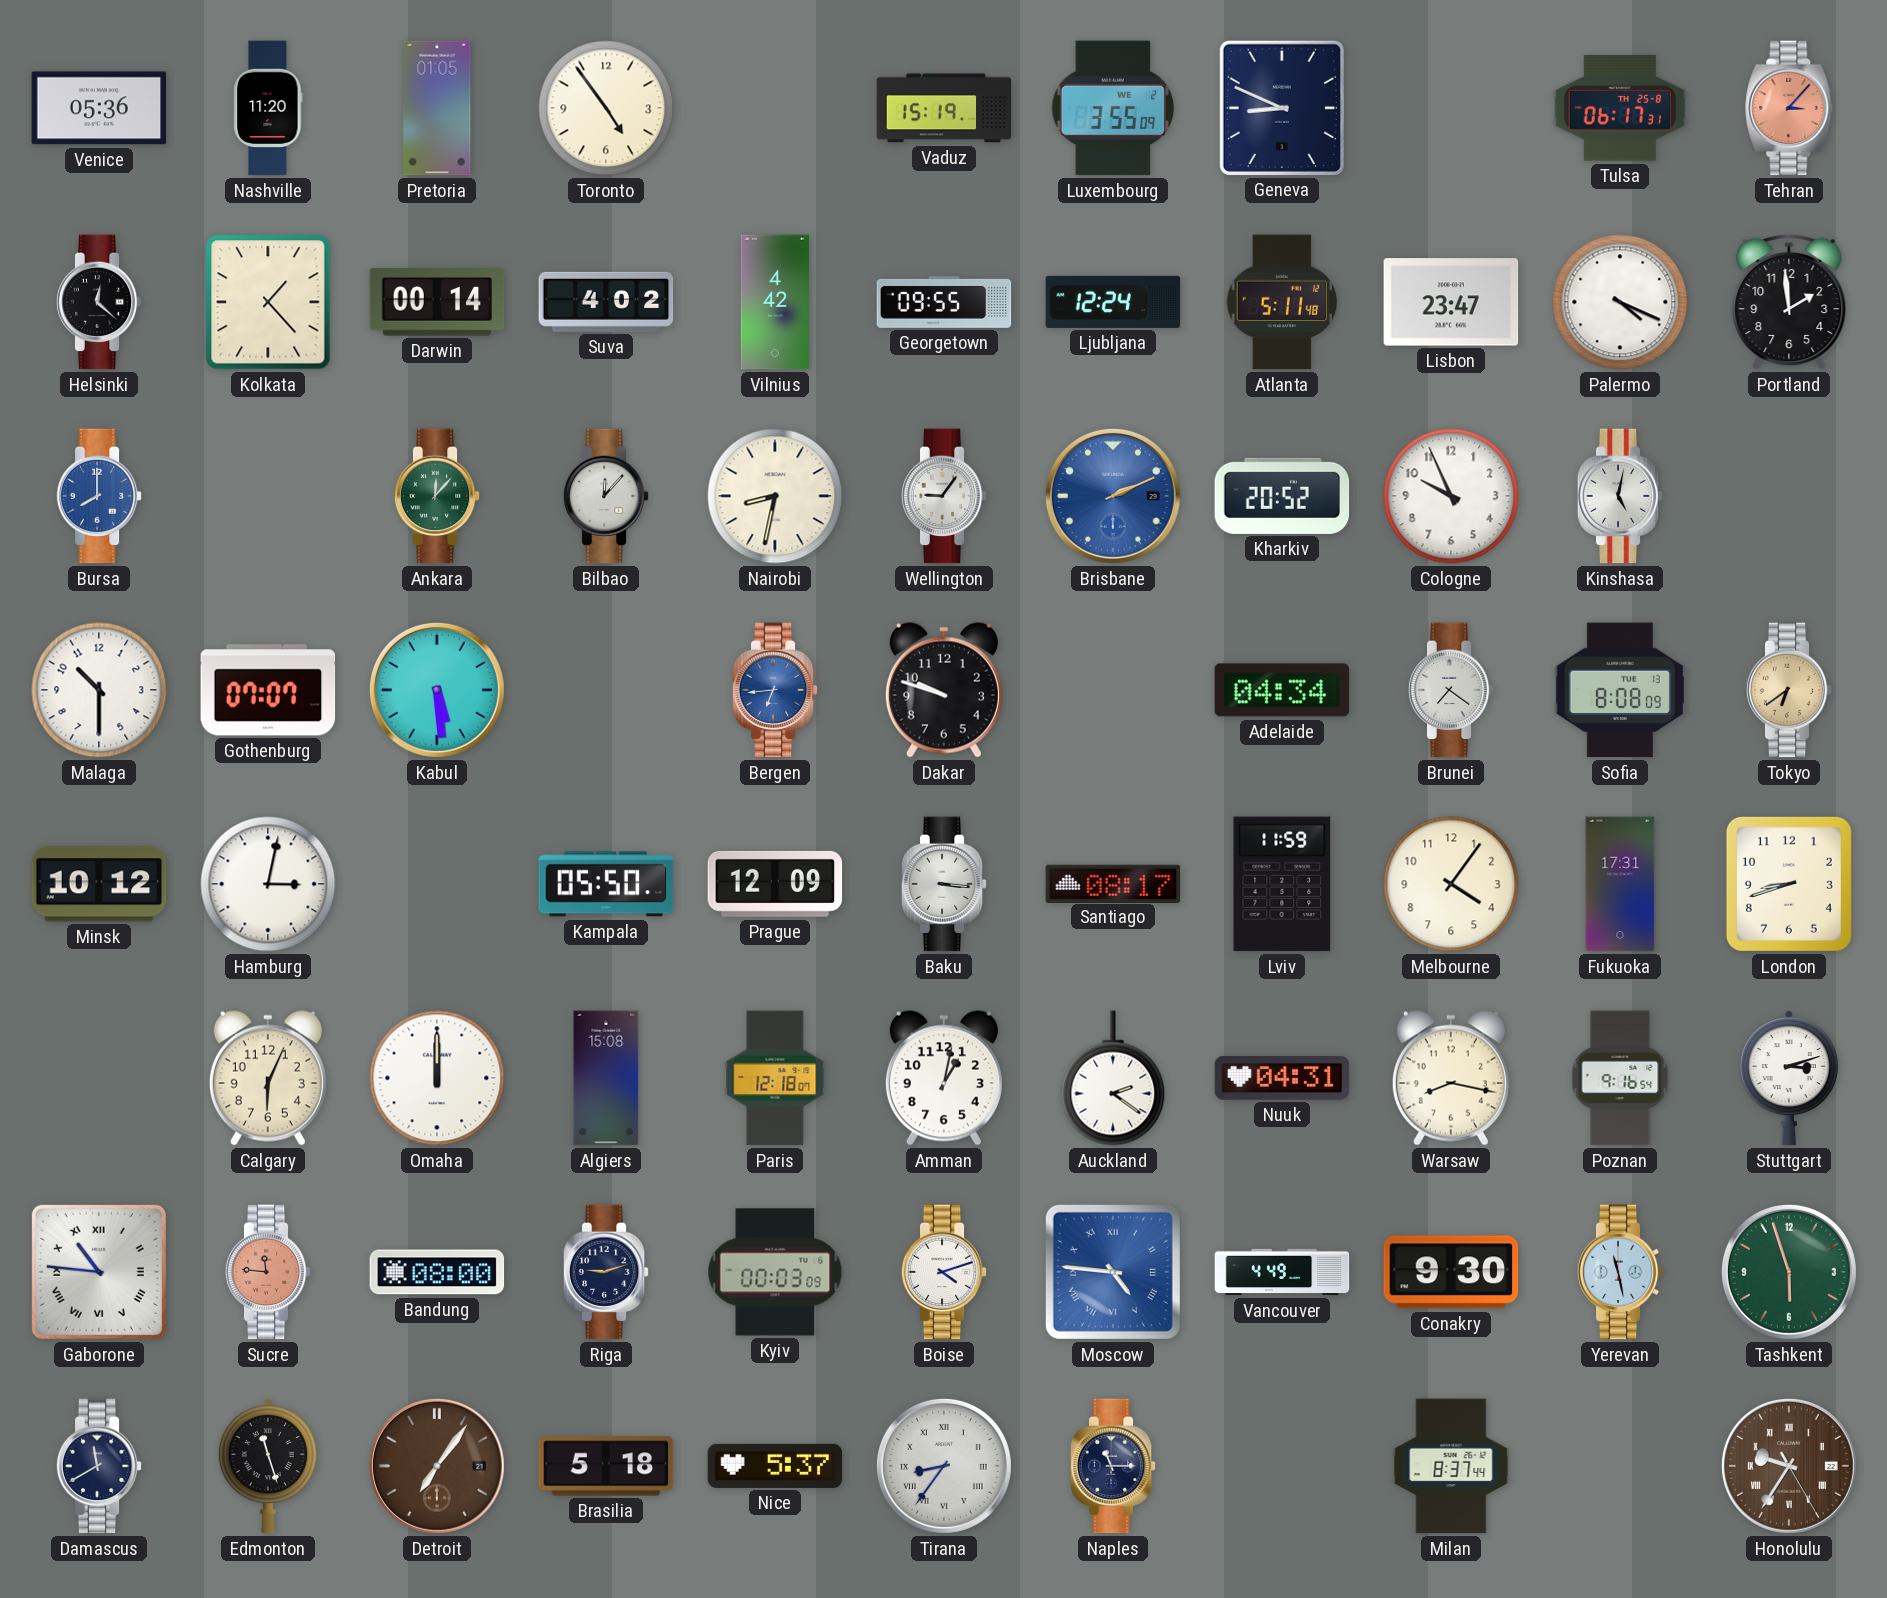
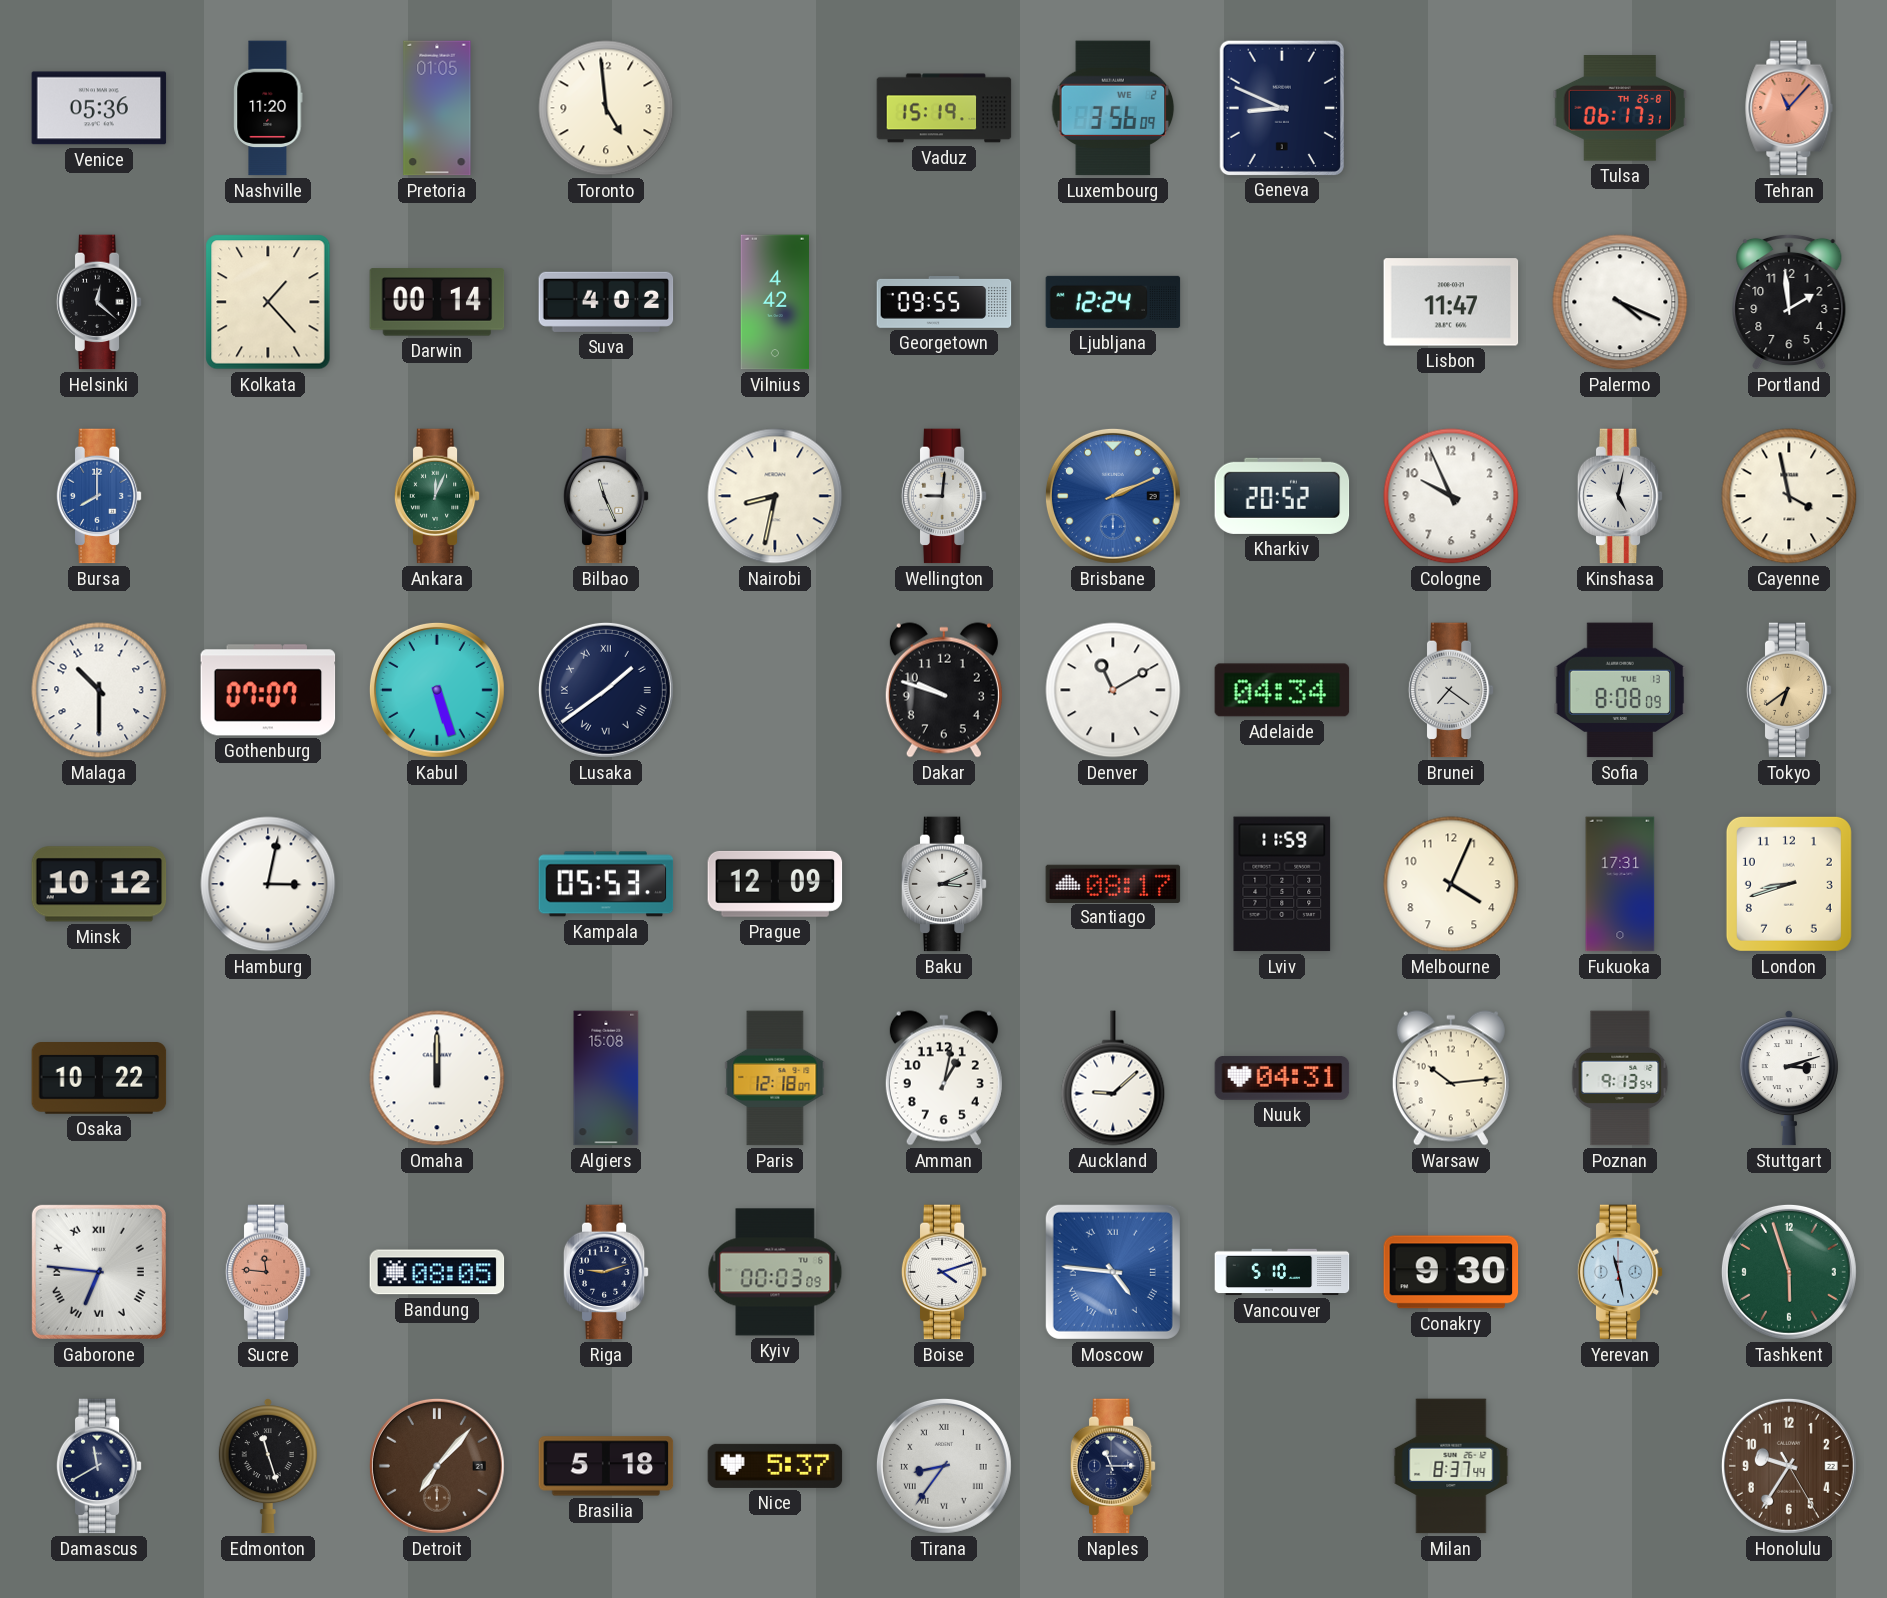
Toronto: 4:54 -> 4:59 (606, 108)
Luxembourg: 3:55 -> 3:56 (1113, 108)
Tehran: 3:07 -> 11:07 (1789, 108)
Atlanta: 5:11 -> none (1282, 302)
Lisbon: 23:47 -> 11:47 (1451, 302)
Ankara: 12:07 -> 12:04 (437, 496)
Bilbao: 12:07 -> 11:26 (606, 496)
Wellington: 9:06 -> 9:01 (944, 496)
Cayenne: none -> 3:58 (1789, 496)
Kabul: 5:29 -> 5:27 (437, 690)
Lusaka: none -> 1:39 (606, 690)
Bergen: 6:44 -> none (775, 690)
Denver: none -> 11:10 (1113, 690)
Kampala: 05:50 -> 05:53 (606, 884)
Baku: 3:16 -> 3:11 (944, 884)
Melbourne: 4:06 -> 4:04 (1451, 884)
Osaka: none -> 10:22 (99, 1078)
Calgary: 6:04 -> none (268, 1078)
Auckland: 2:21 -> 9:08 (1113, 1078)
Warsaw: 8:17 -> 10:14 (1451, 1078)
Poznan: 9:16 -> 9:13 (1620, 1078)
Gaborone: 10:46 -> 6:46 (99, 1272)
Bandung: 08:00 -> 08:05 (437, 1272)
Vancouver: 4:49 -> 5:10 (1282, 1272)
Detroit: 7:06 -> 7:07 (437, 1466)
Honolulu numerals: Roman -> Arabic (1789, 1466)
